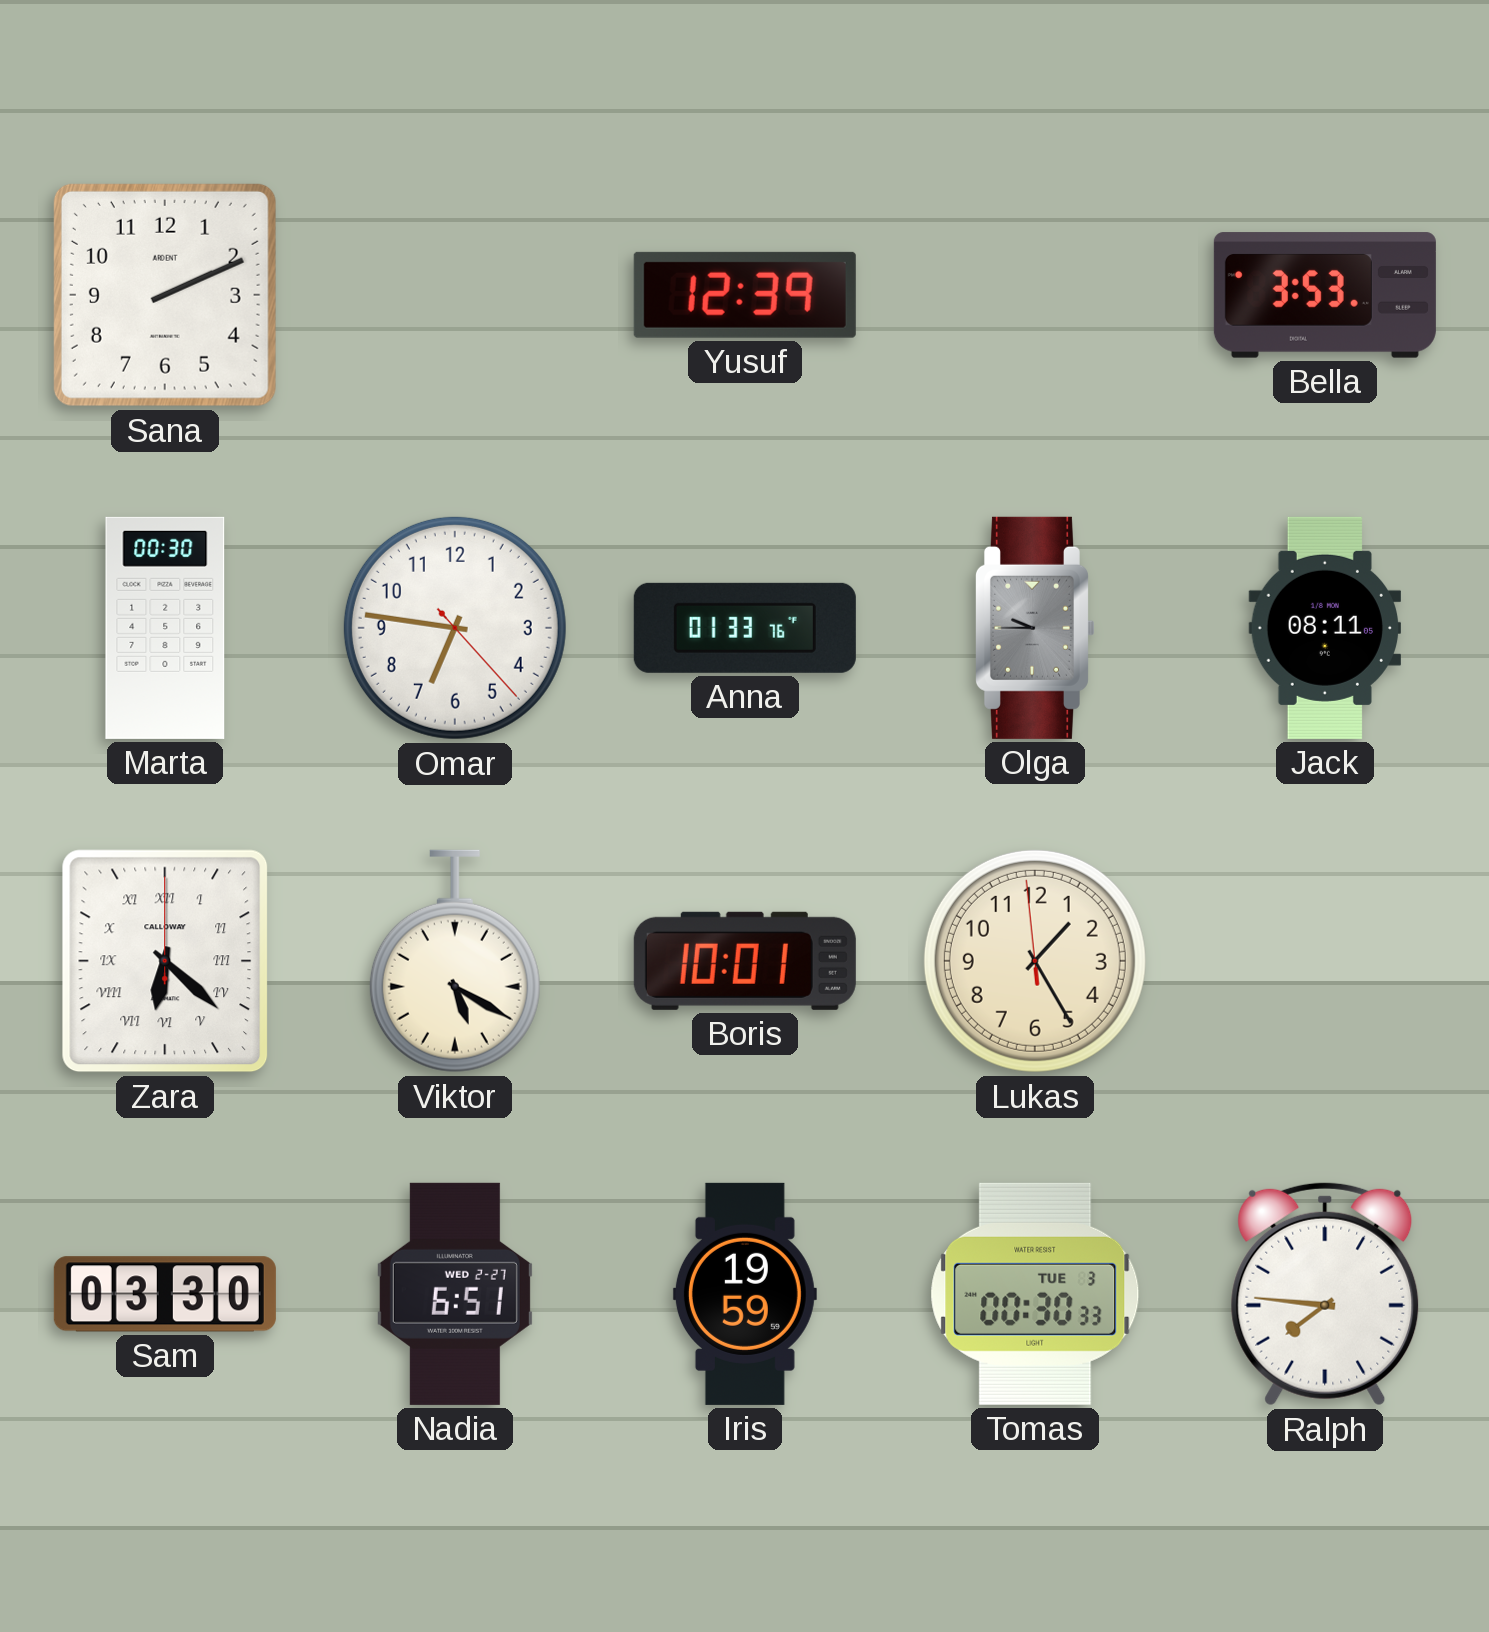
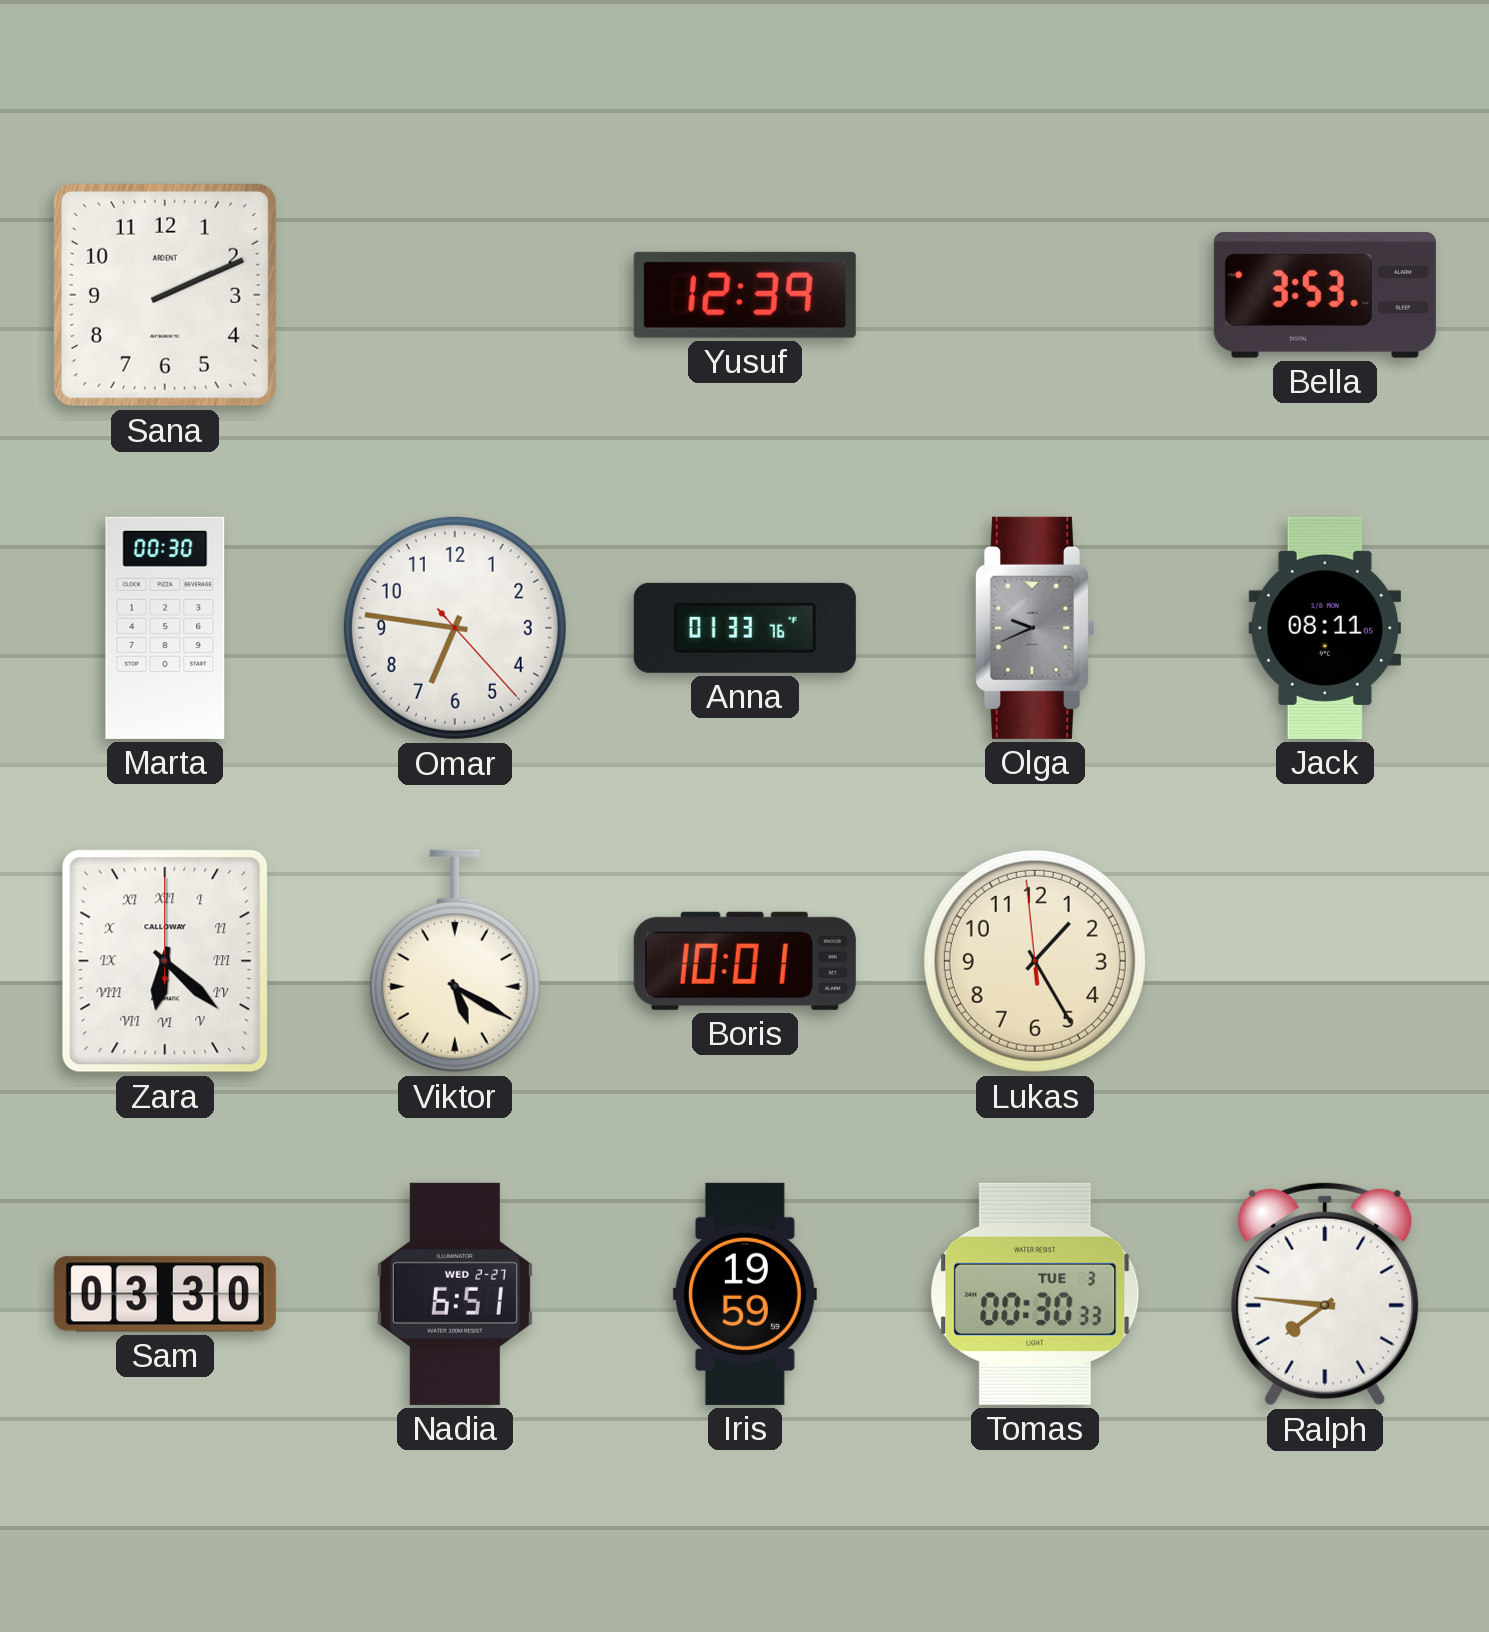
Olga: 9:45 -> 9:41 (1035, 628)
